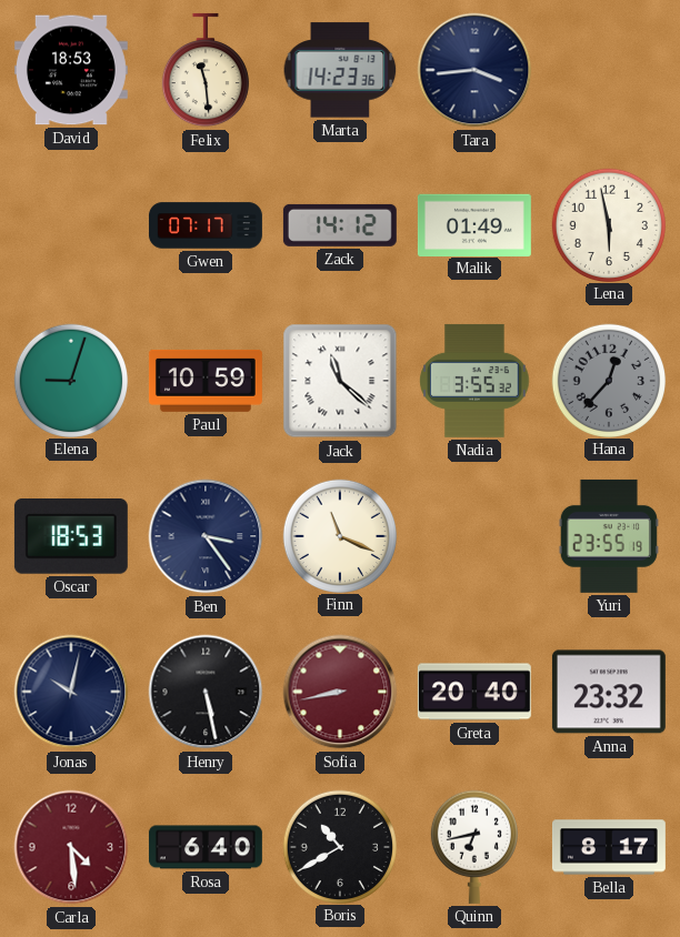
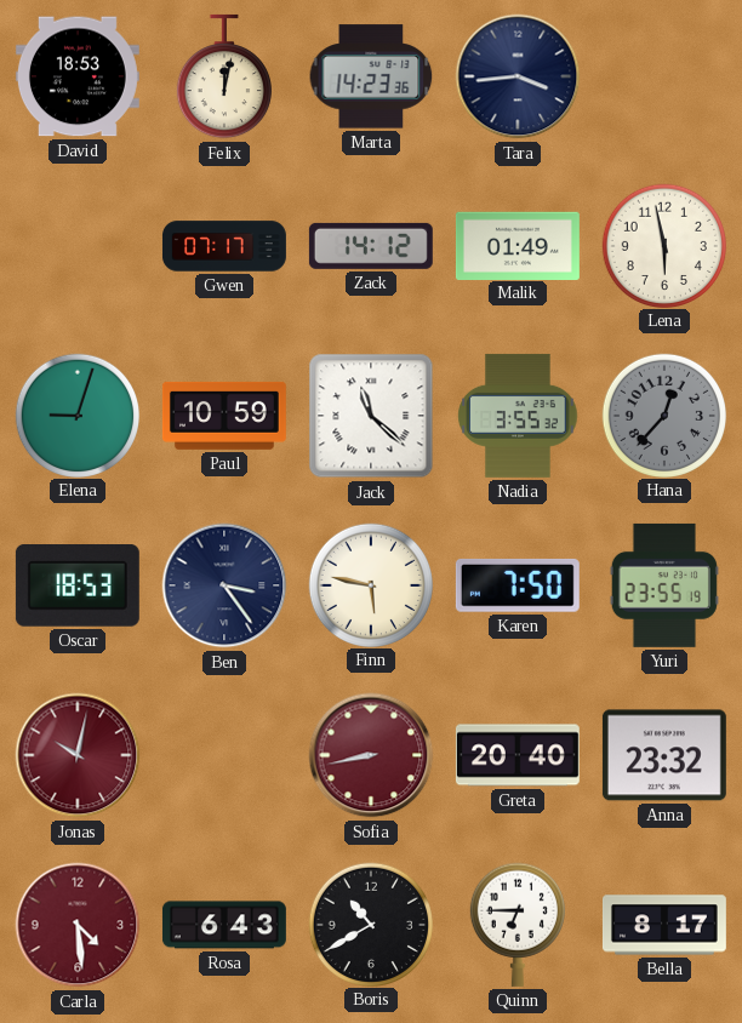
Felix: 11:29 -> 12:02 (224, 76)
Finn: 11:19 -> 5:47 (370, 584)
Karen: none -> 7:50 (518, 585)
Jonas dial: navy -> burgundy (78, 755)
Henry: 5:28 -> none (206, 692)
Rosa: 6:40 -> 6:43 (224, 925)
Quinn: 6:43 -> 6:45 (518, 925)
